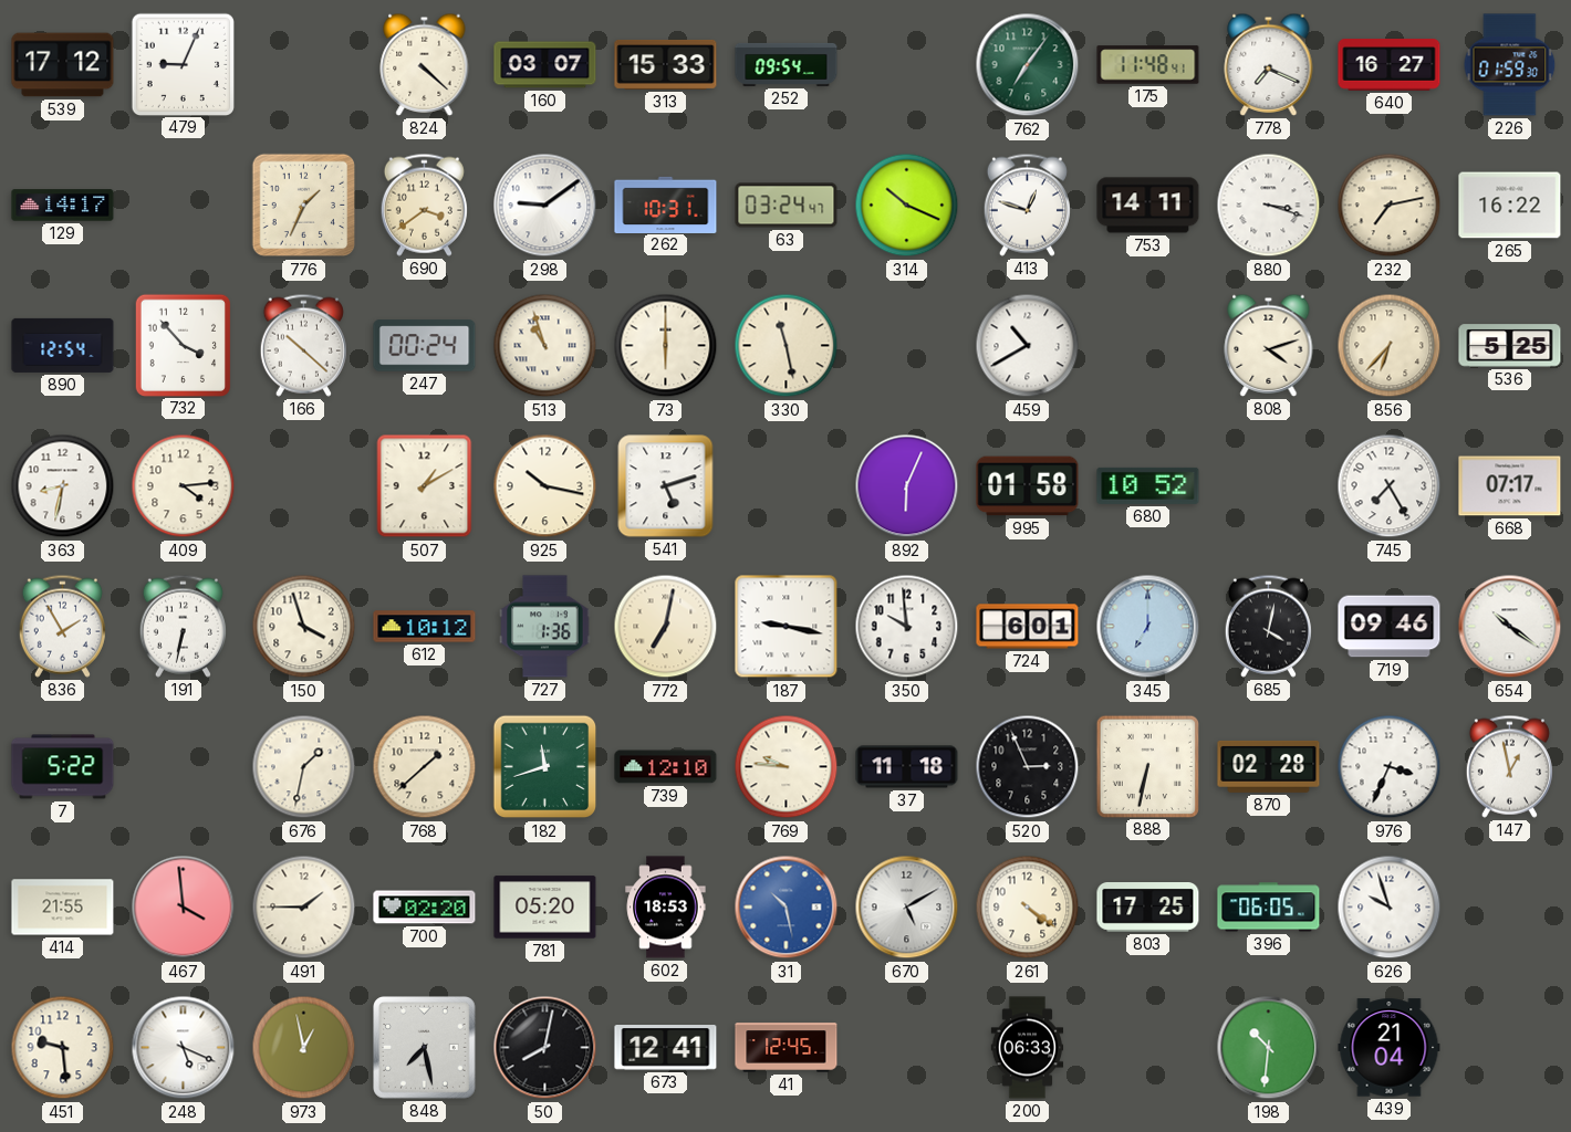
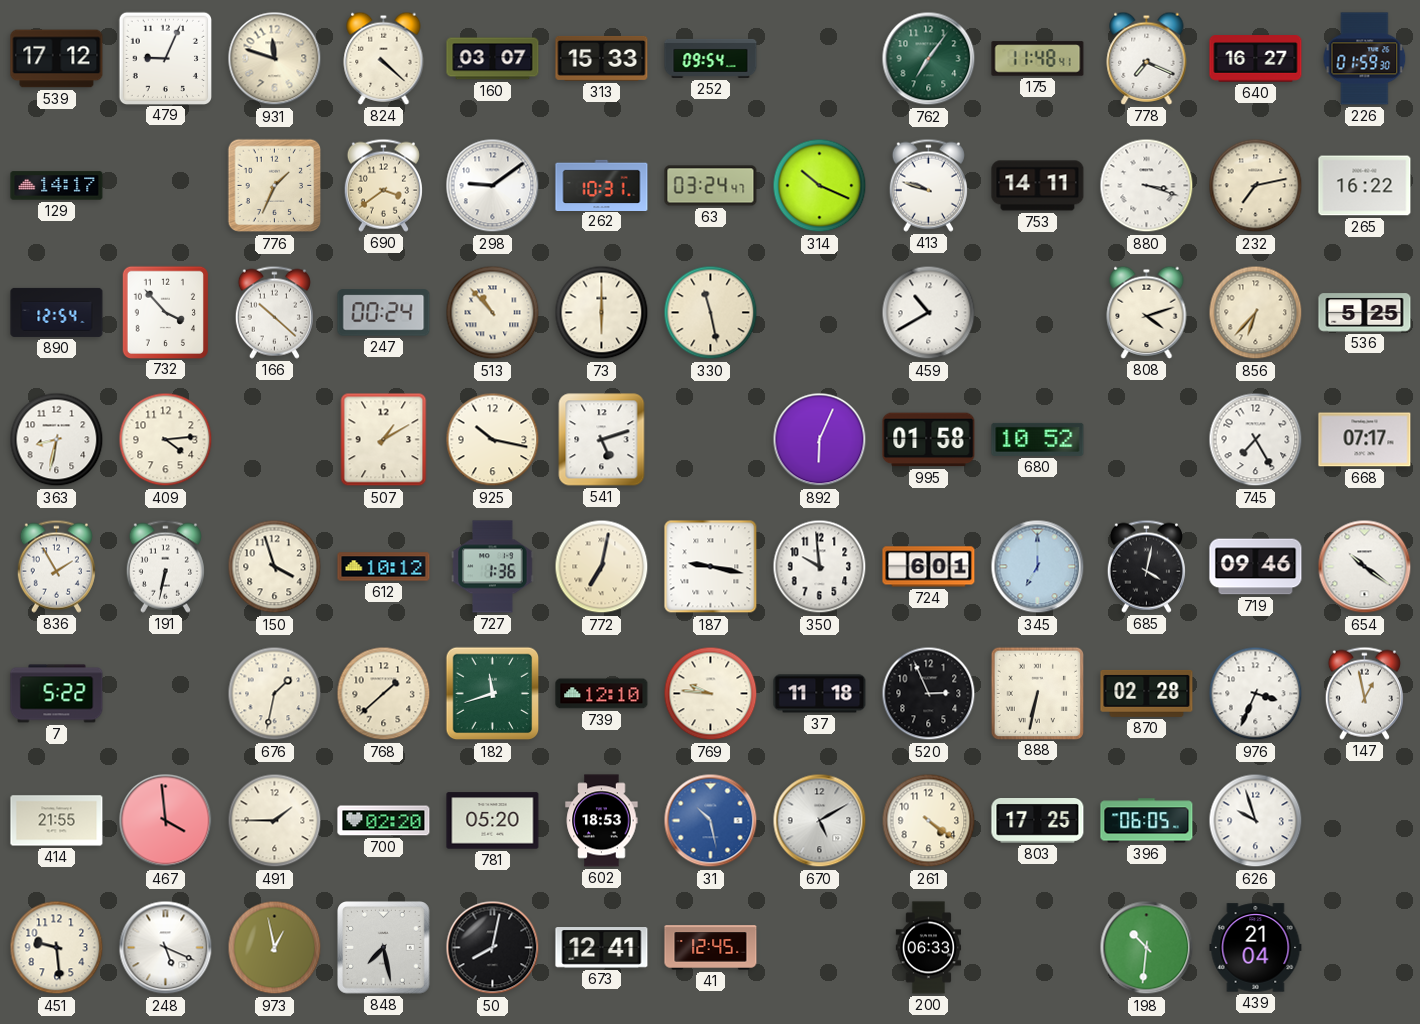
931: none -> 11:48 (275, 59)
413: 12:48 -> 9:48 (928, 185)
513: 10:57 -> 10:53 (493, 313)
